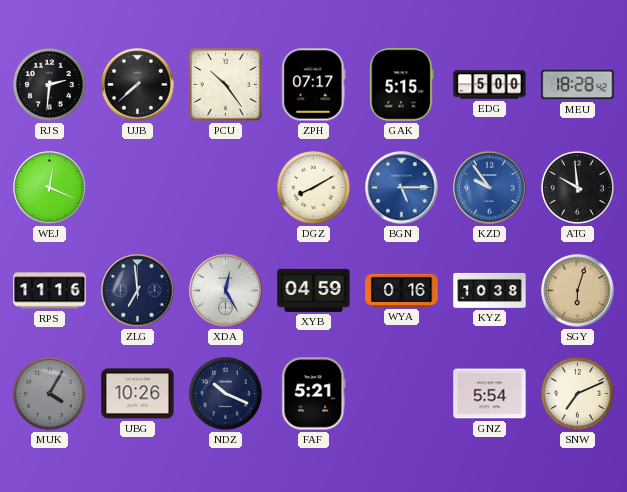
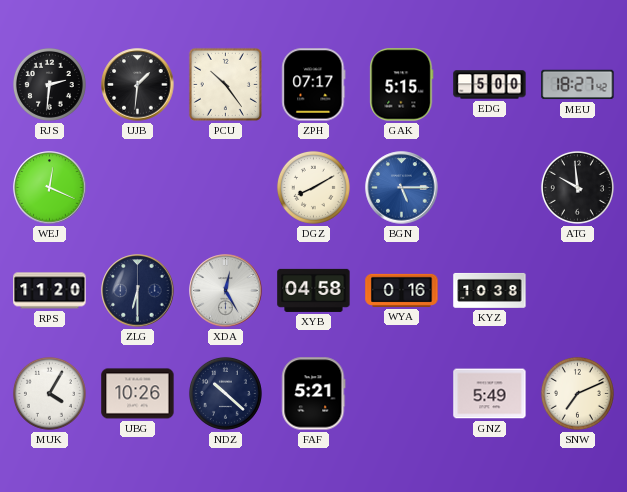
UJB: 7:38 -> 1:31 (138, 85)
MEU: 18:28 -> 18:27 (578, 85)
KZD: 9:54 -> none (490, 188)
RPS: 11:16 -> 11:20 (50, 291)
ZLG: 6:59 -> 6:30 (138, 291)
XYB: 04:59 -> 04:58 (314, 290)
SGY: 6:03 -> none (578, 291)
MUK dial: grey -> white (49, 393)
NDZ: 10:19 -> 10:22 (225, 393)
GNZ: 5:54 -> 5:49 (490, 394)
